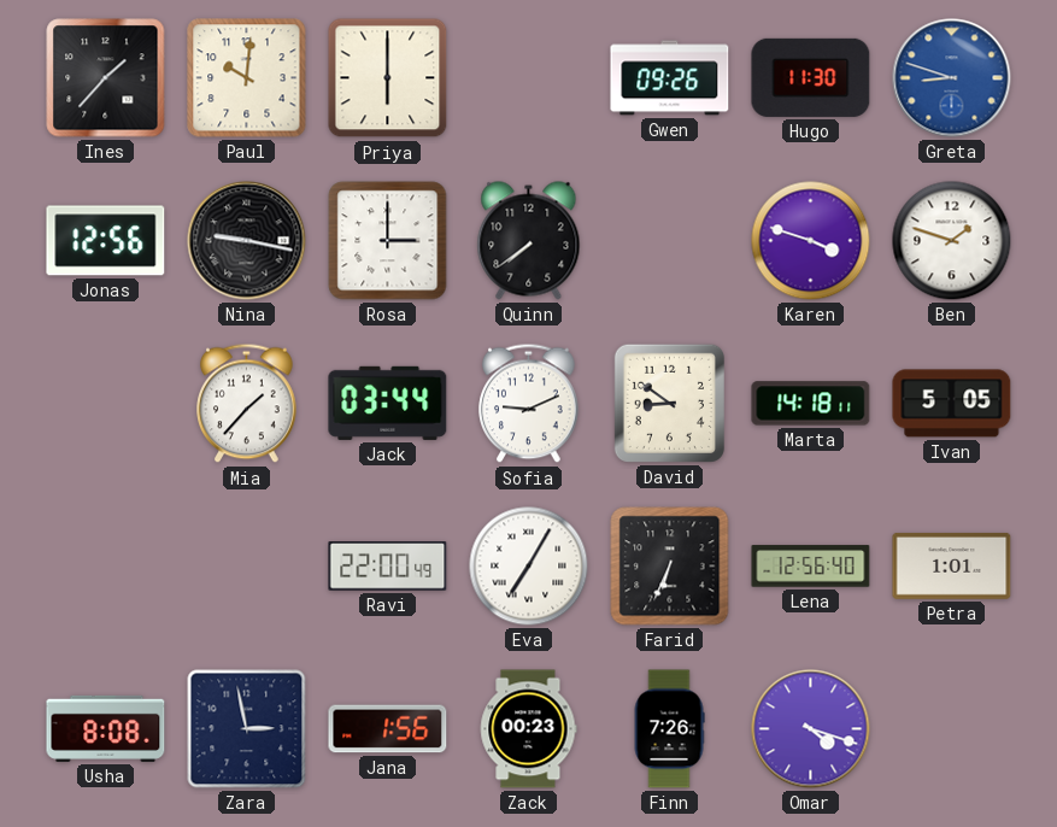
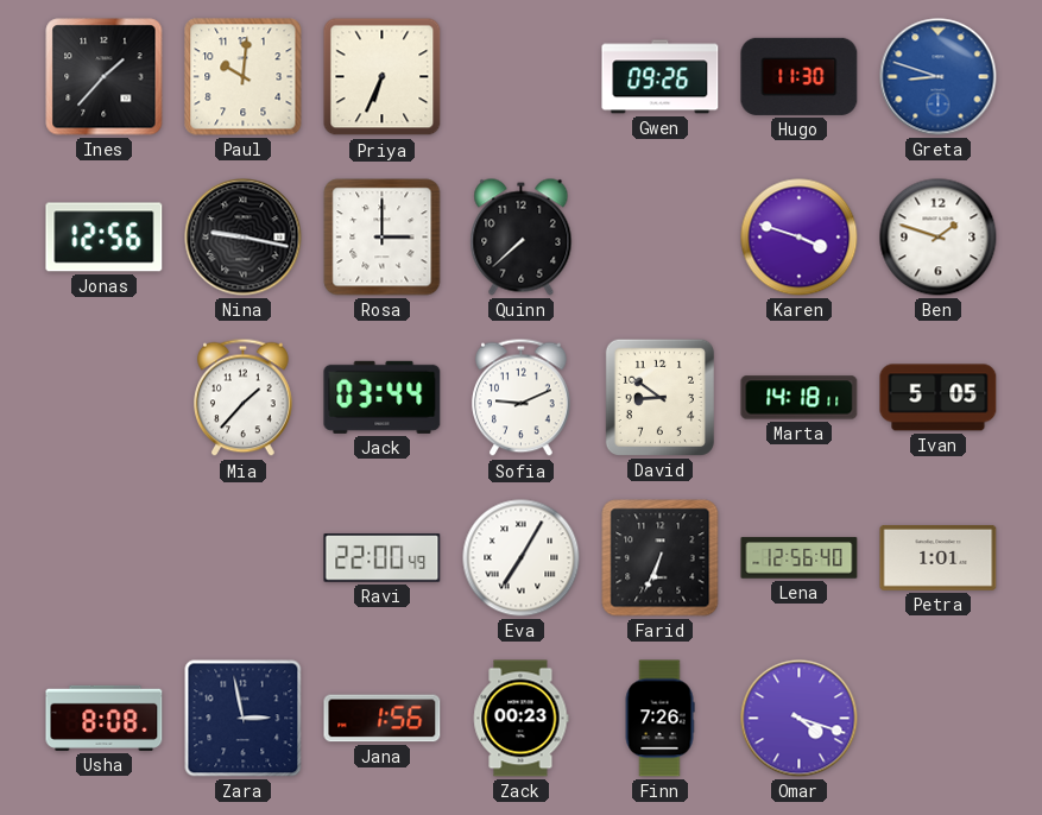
Priya: 6:00 -> 6:34 (383, 77)
Quinn: 7:39 -> 7:38 (522, 238)
